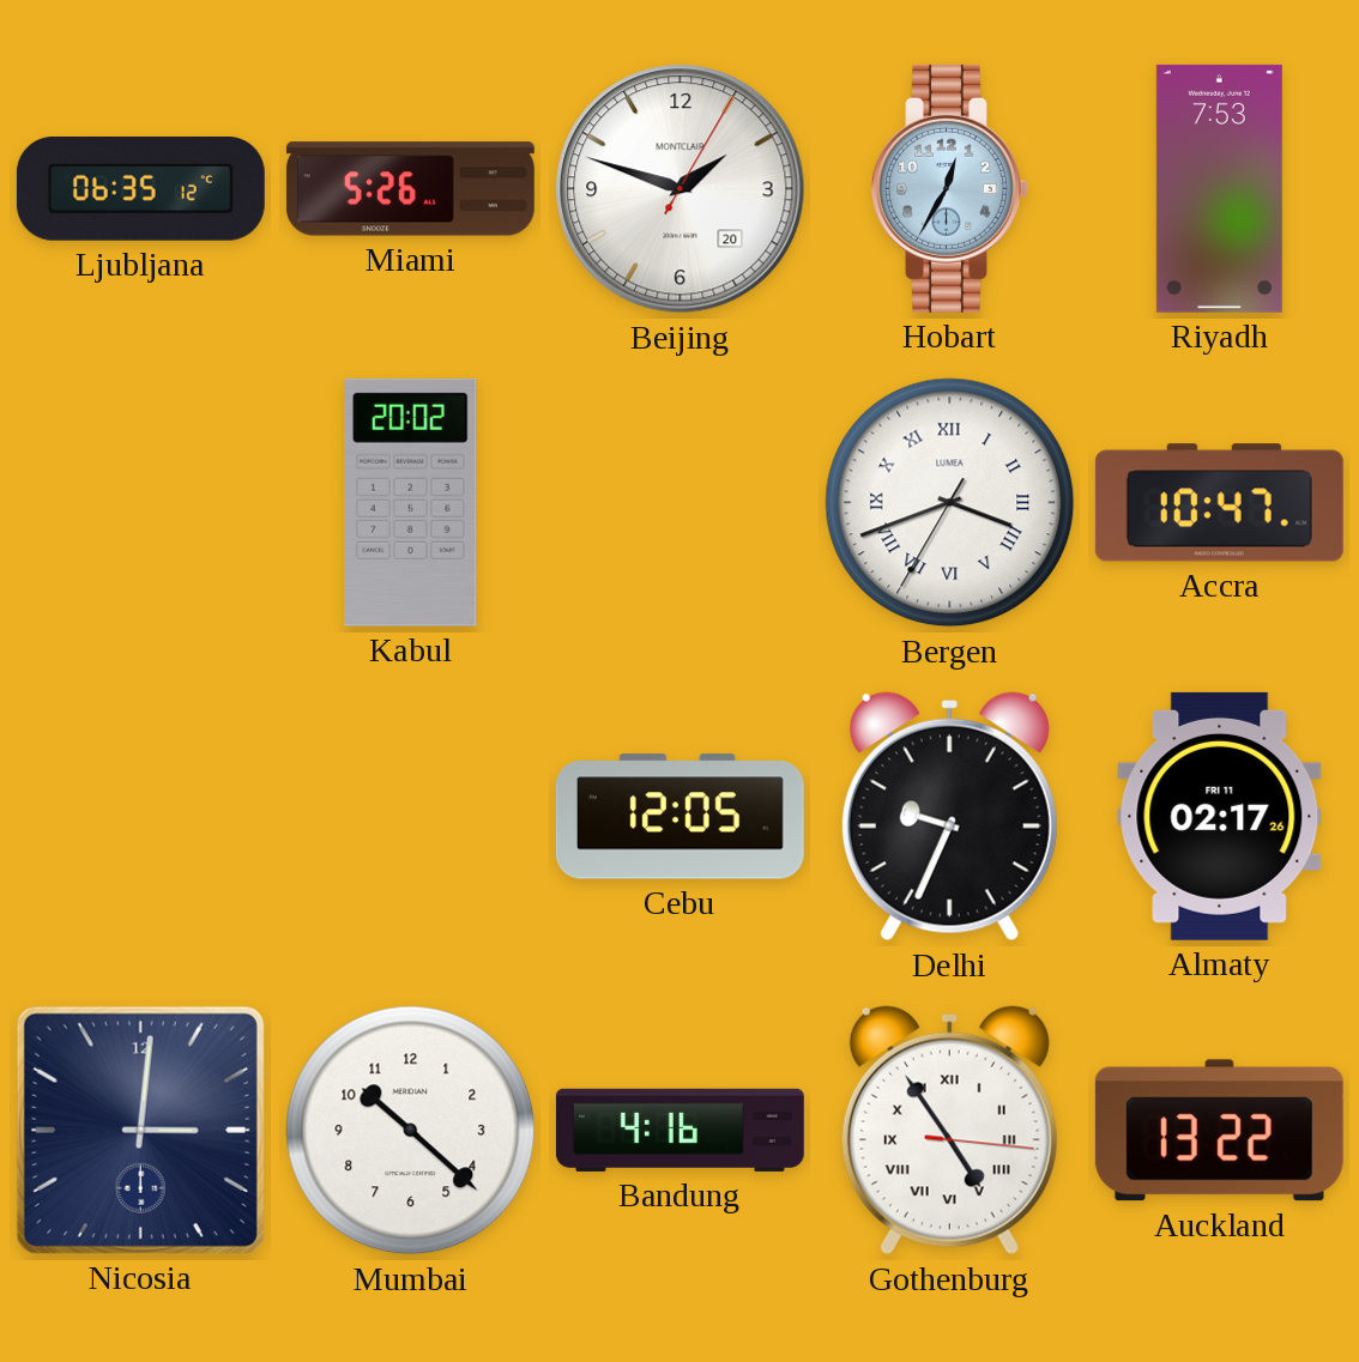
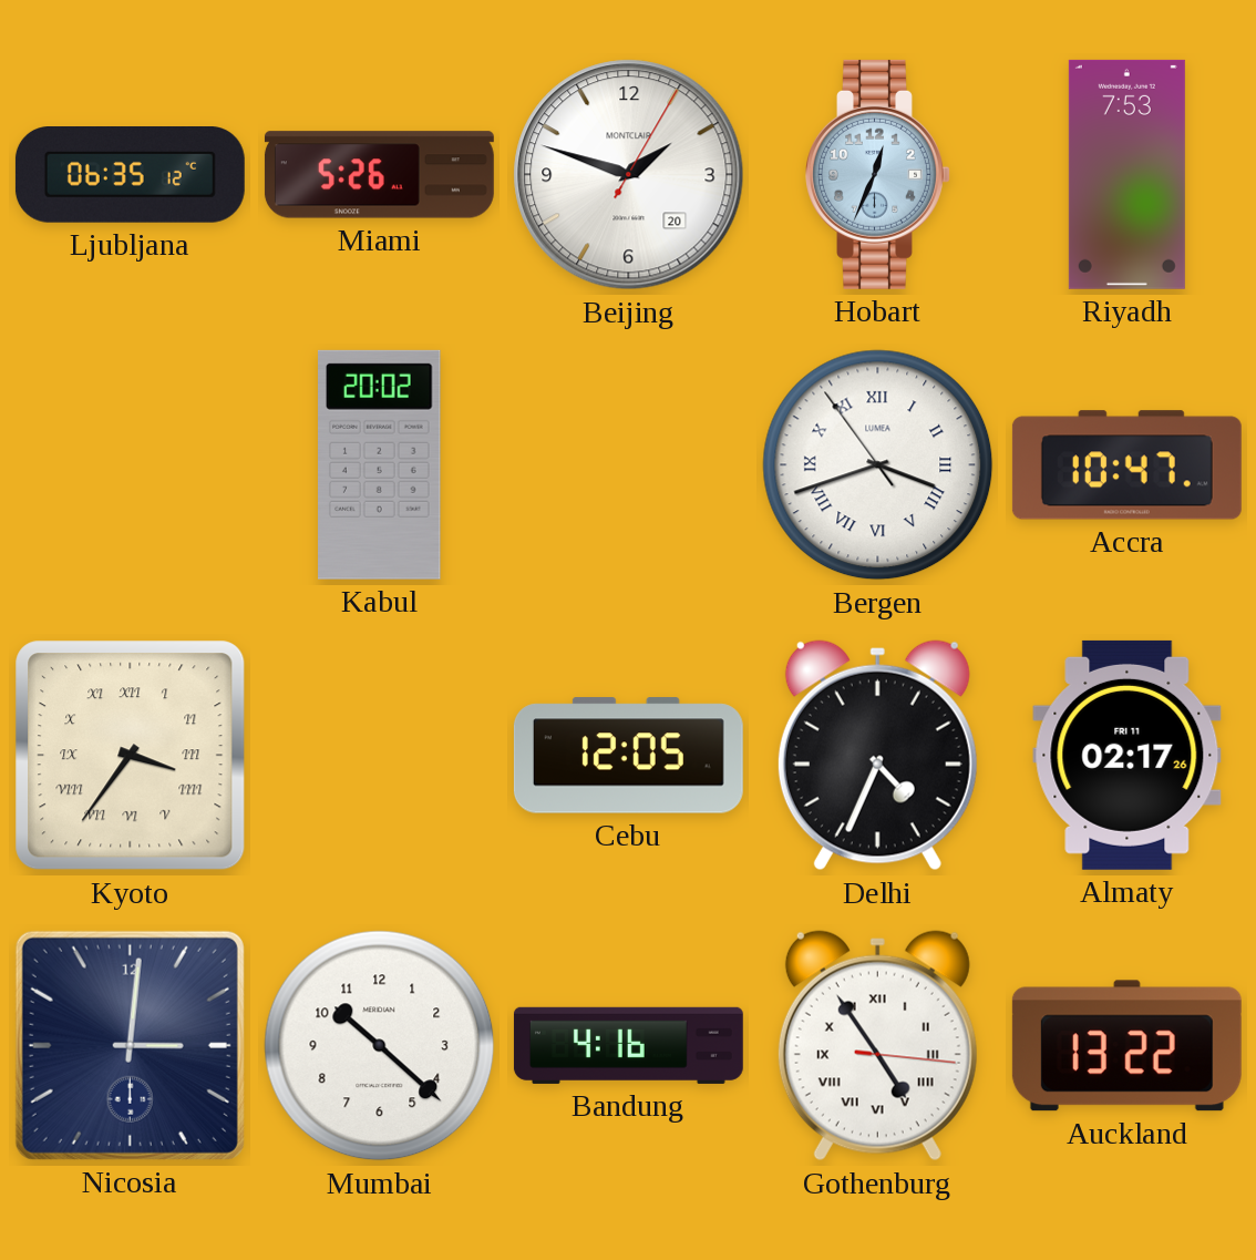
Hobart: 12:35 -> 12:34 (878, 174)
Bergen: 3:41:35 -> 3:41:54 (878, 465)
Kyoto: none -> 3:36 (131, 756)
Delhi: 9:34 -> 4:34 (877, 756)
